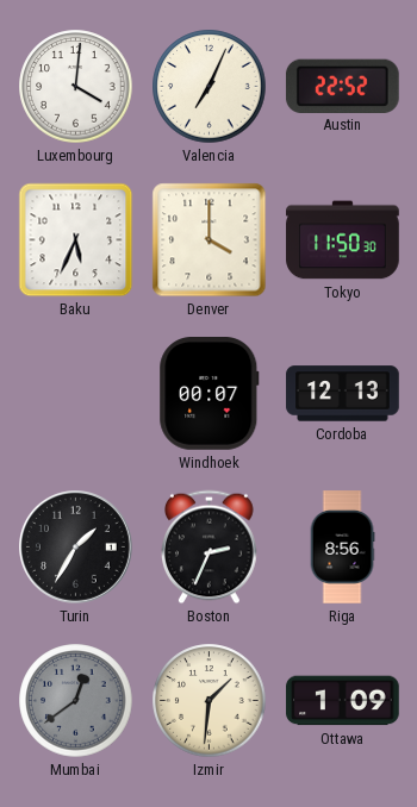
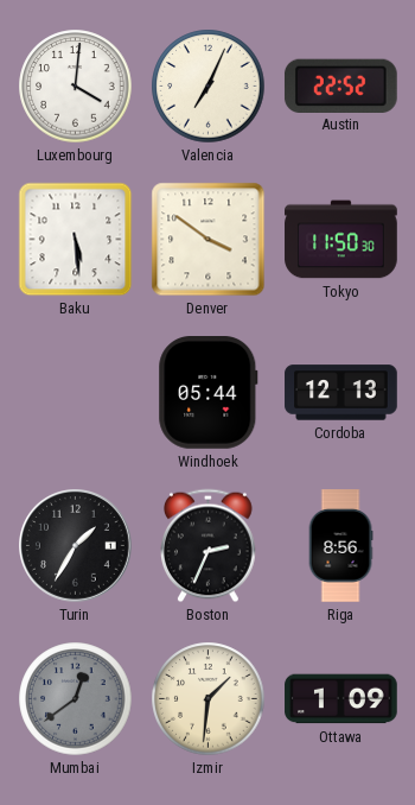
Baku: 5:34 -> 5:29 (76, 240)
Denver: 4:00 -> 3:51 (209, 240)
Windhoek: 00:07 -> 05:44 (209, 393)
